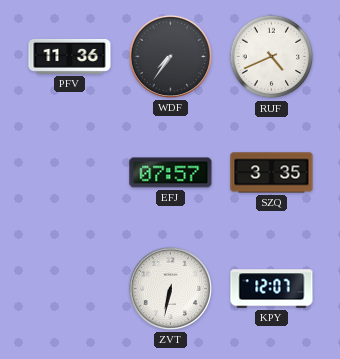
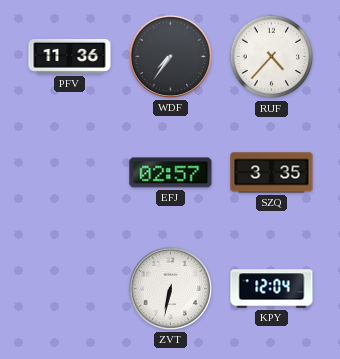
RUF: 4:41 -> 4:37 (272, 57)
EFJ: 07:57 -> 02:57 (171, 173)
KPY: 12:07 -> 12:04 (272, 289)
